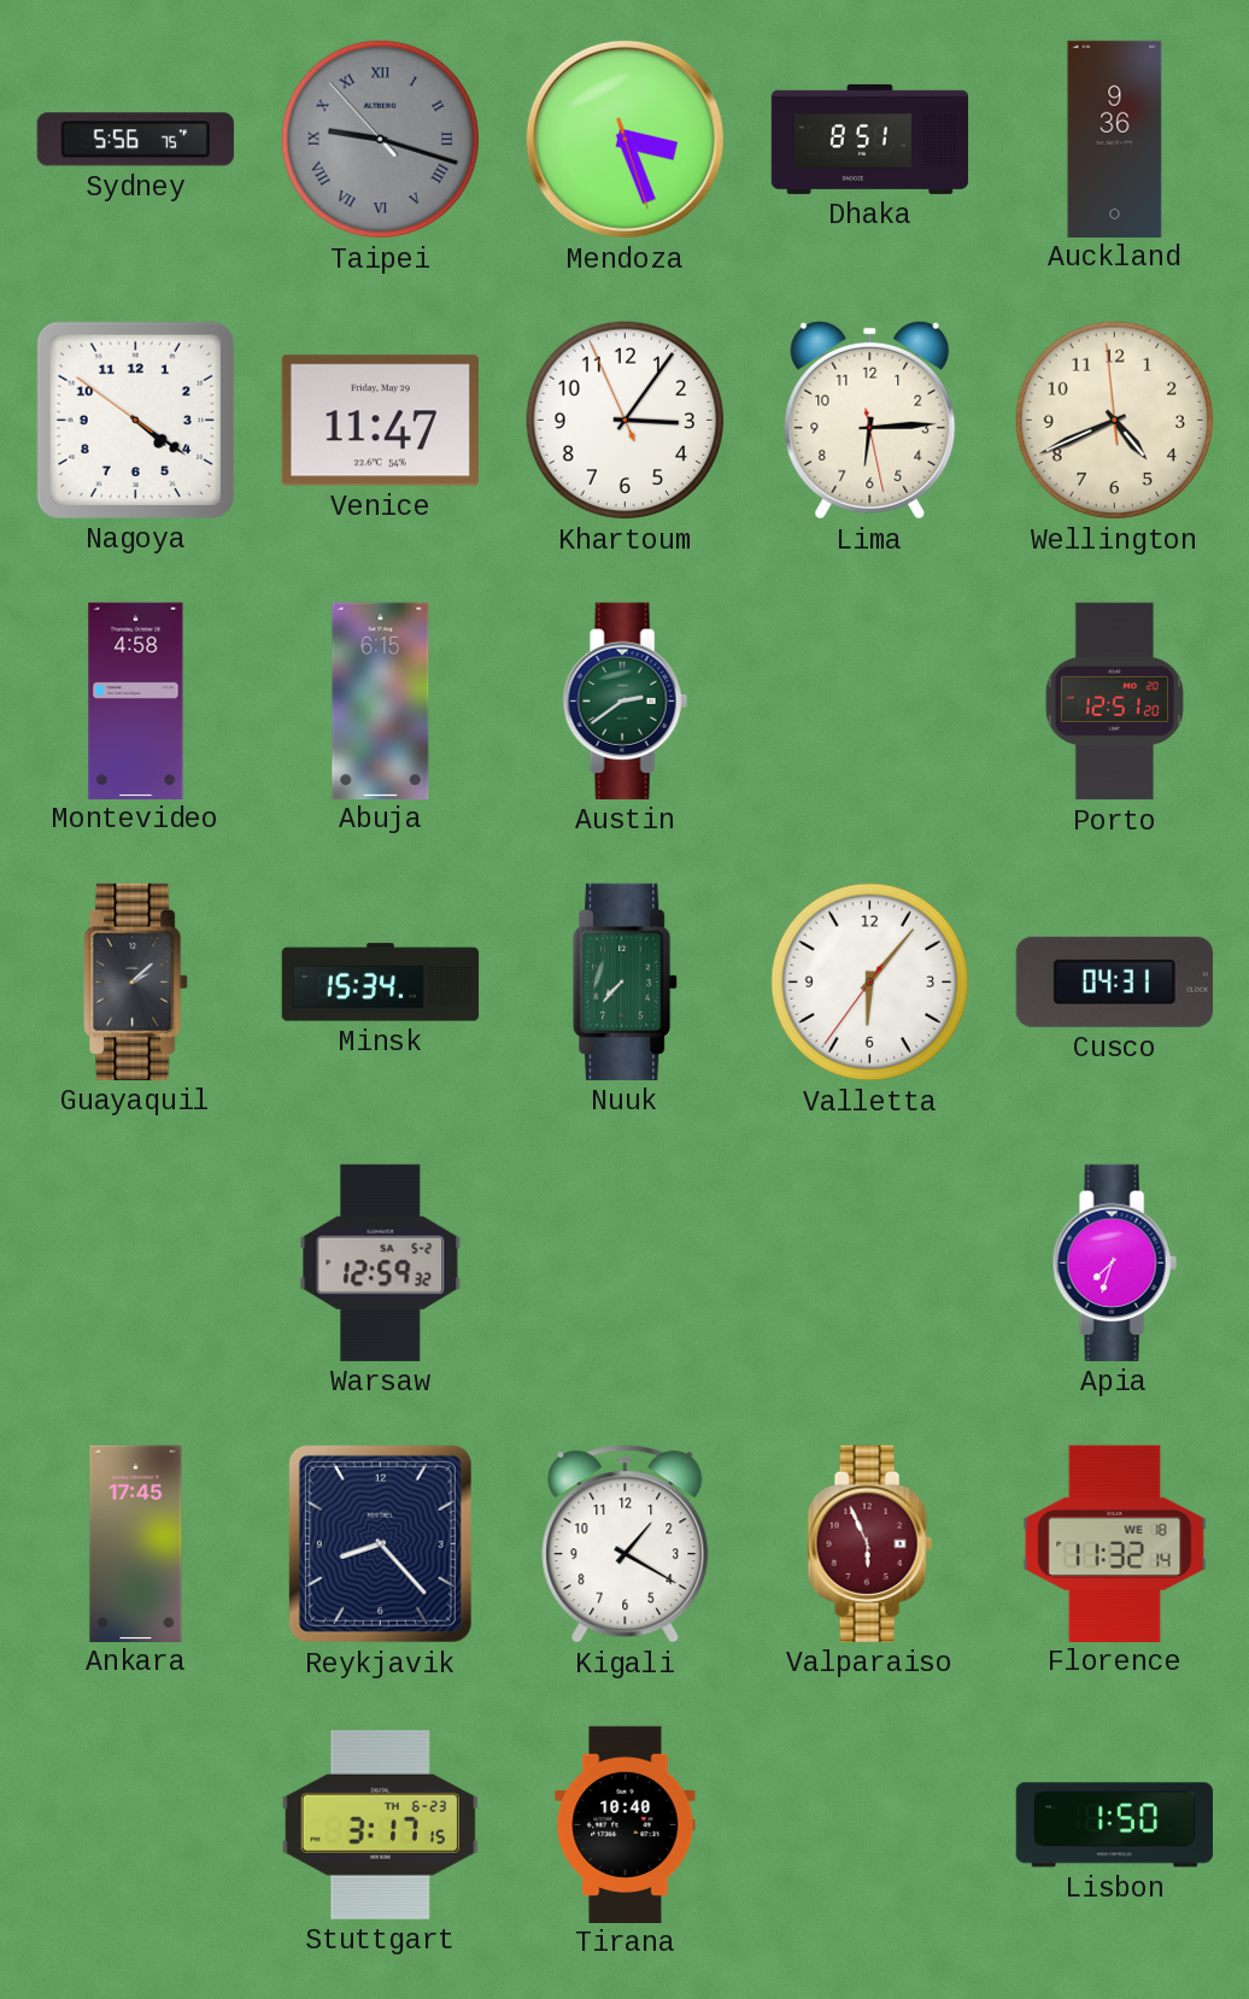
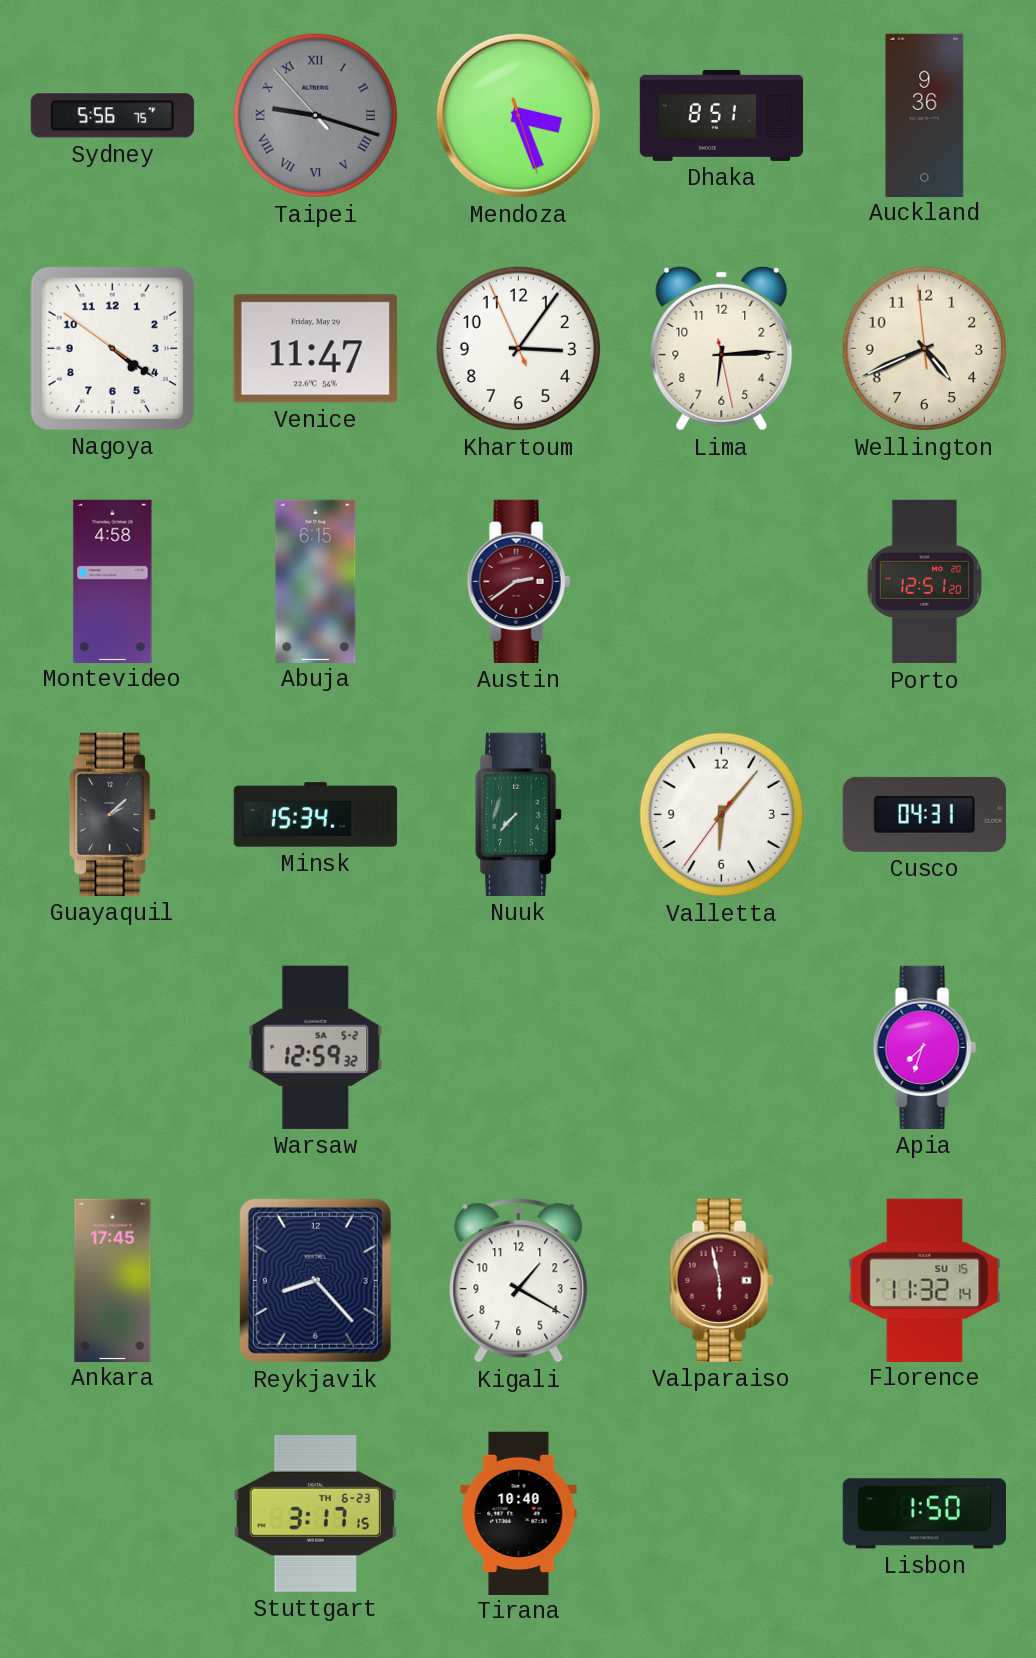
Austin dial: green -> burgundy (518, 581)
Valparaiso: 5:56 -> 5:58 (721, 1280)
Florence date: WE 18 -> SU 15 (925, 1280)
